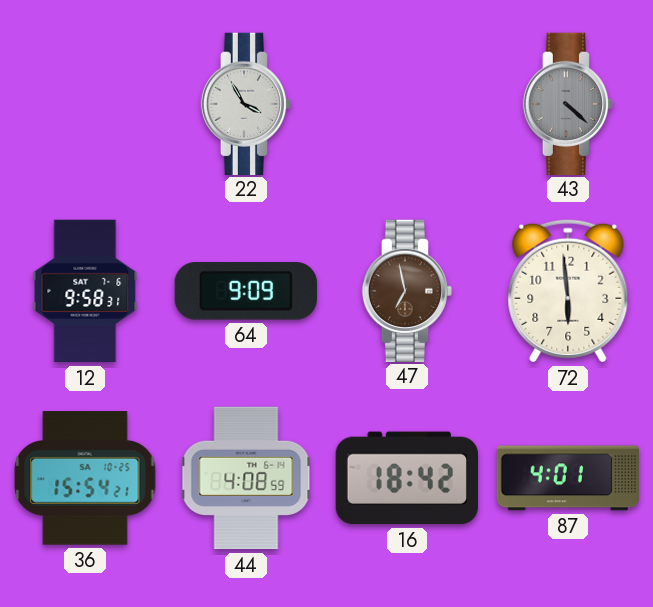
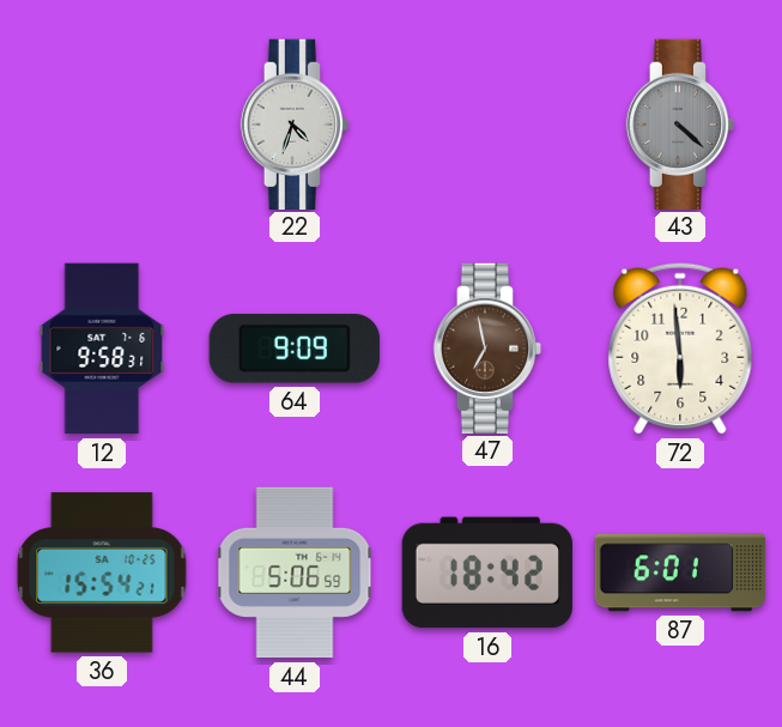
22: 3:55 -> 4:33 (293, 123)
44: 4:08 -> 5:06 (295, 572)
87: 4:01 -> 6:01 (679, 572)
